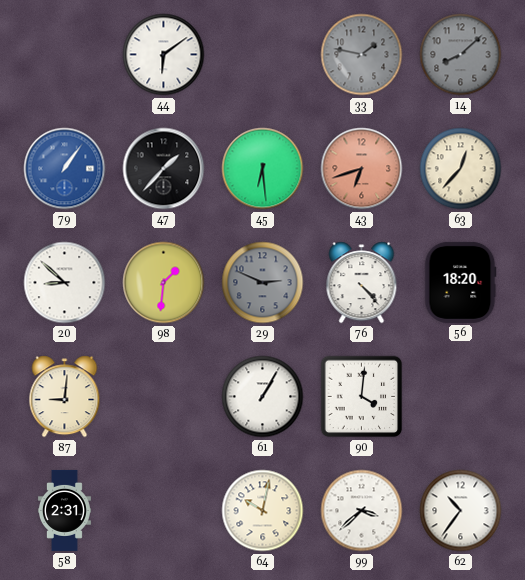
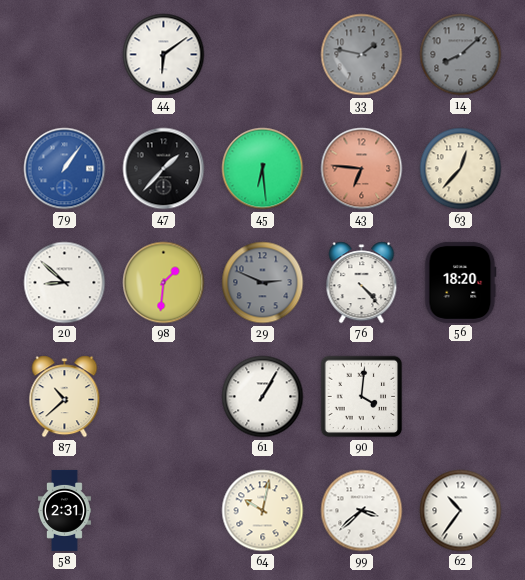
43: 6:42 -> 6:46 (362, 169)
87: 9:01 -> 10:38 (65, 397)
